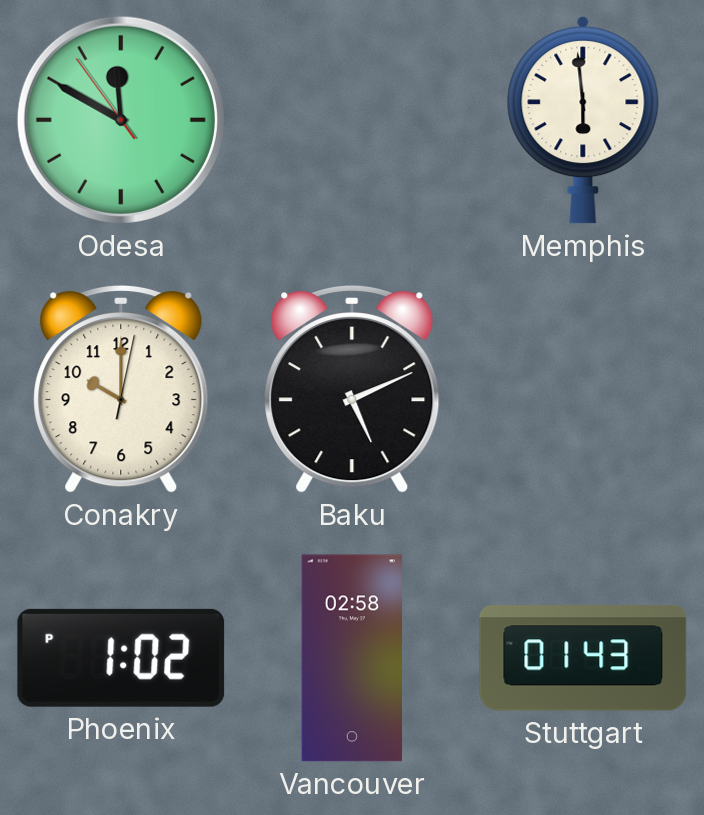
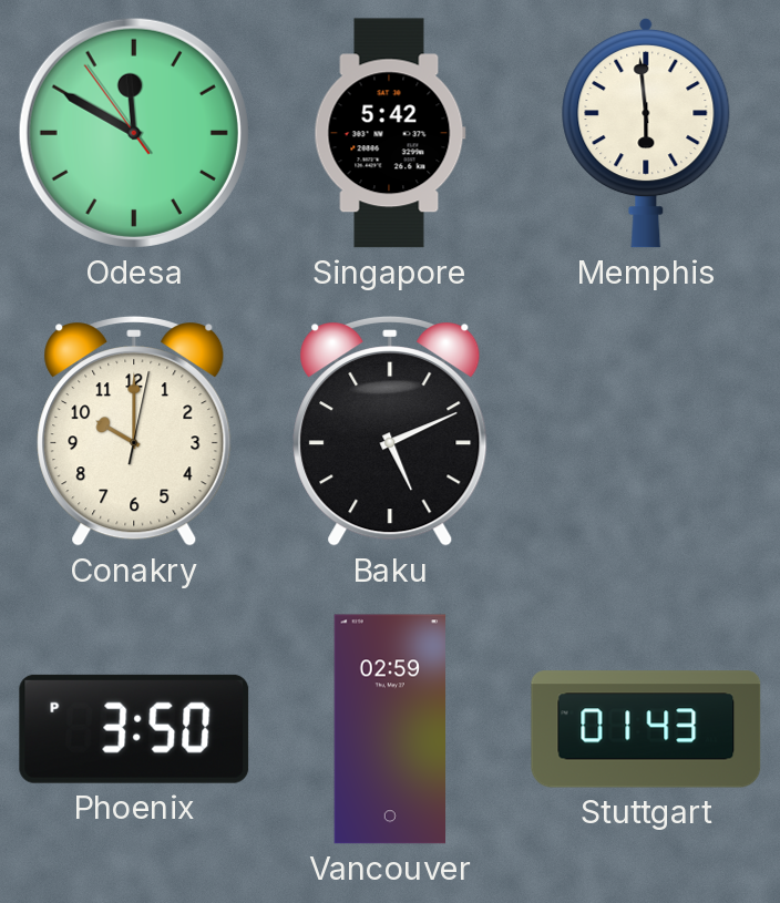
Singapore: none -> 5:42 (390, 133)
Phoenix: 1:02 -> 3:50 (134, 729)
Vancouver: 02:58 -> 02:59 (390, 729)
